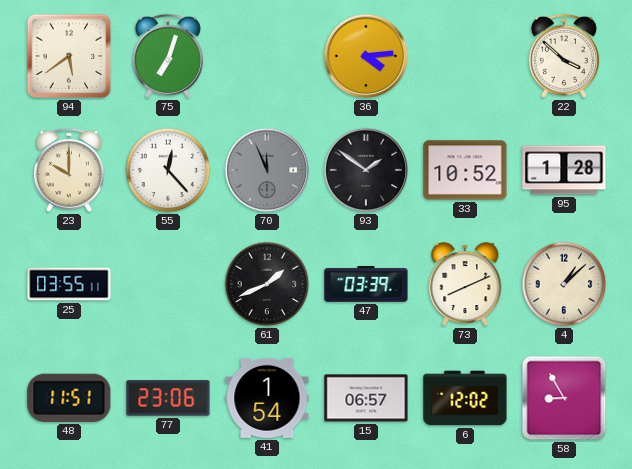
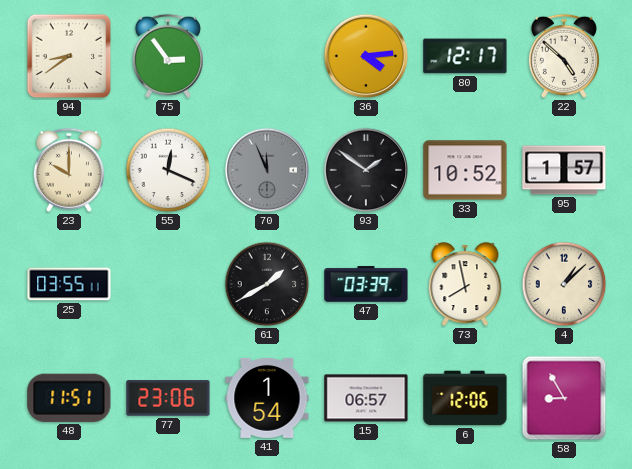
94: 5:39 -> 8:39 (69, 56)
75: 7:03 -> 2:54 (168, 56)
80: none -> 12:17 (465, 56)
22: 3:52 -> 4:52 (564, 56)
55: 12:23 -> 12:19 (168, 170)
95: 1:28 -> 1:57 (564, 170)
61: 1:41 -> 1:40 (267, 284)
73: 8:11 -> 7:58 (465, 285)
6: 12:02 -> 12:06 (465, 398)
